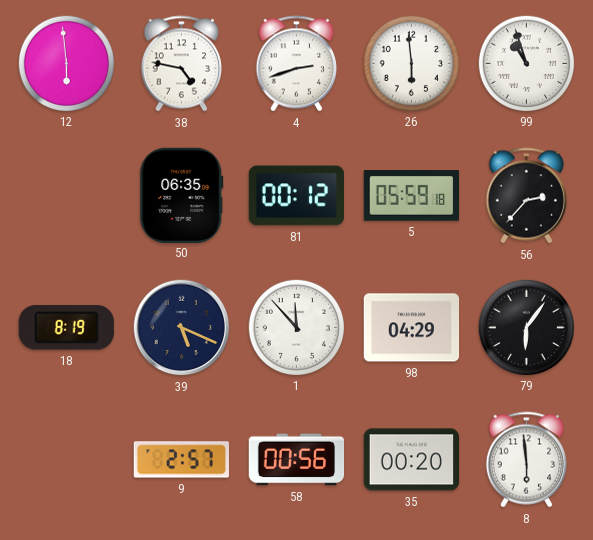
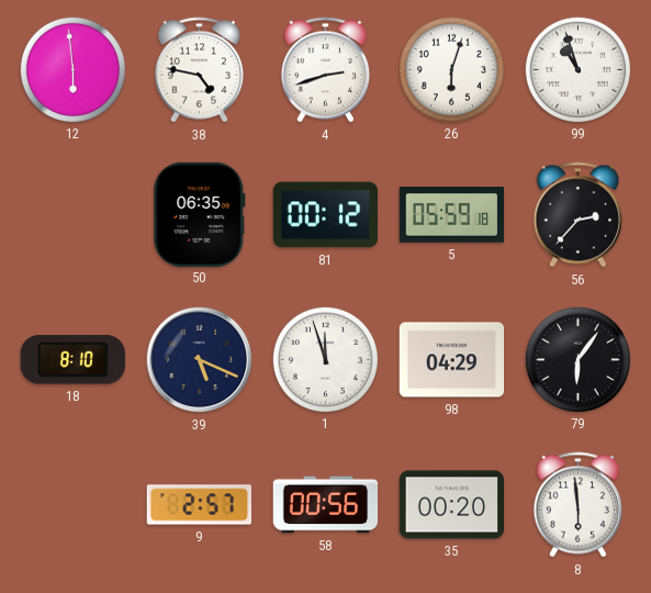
26: 5:59 -> 6:03 (451, 69)
18: 8:19 -> 8:10 (72, 360)
1: 11:53 -> 11:57 (325, 359)
